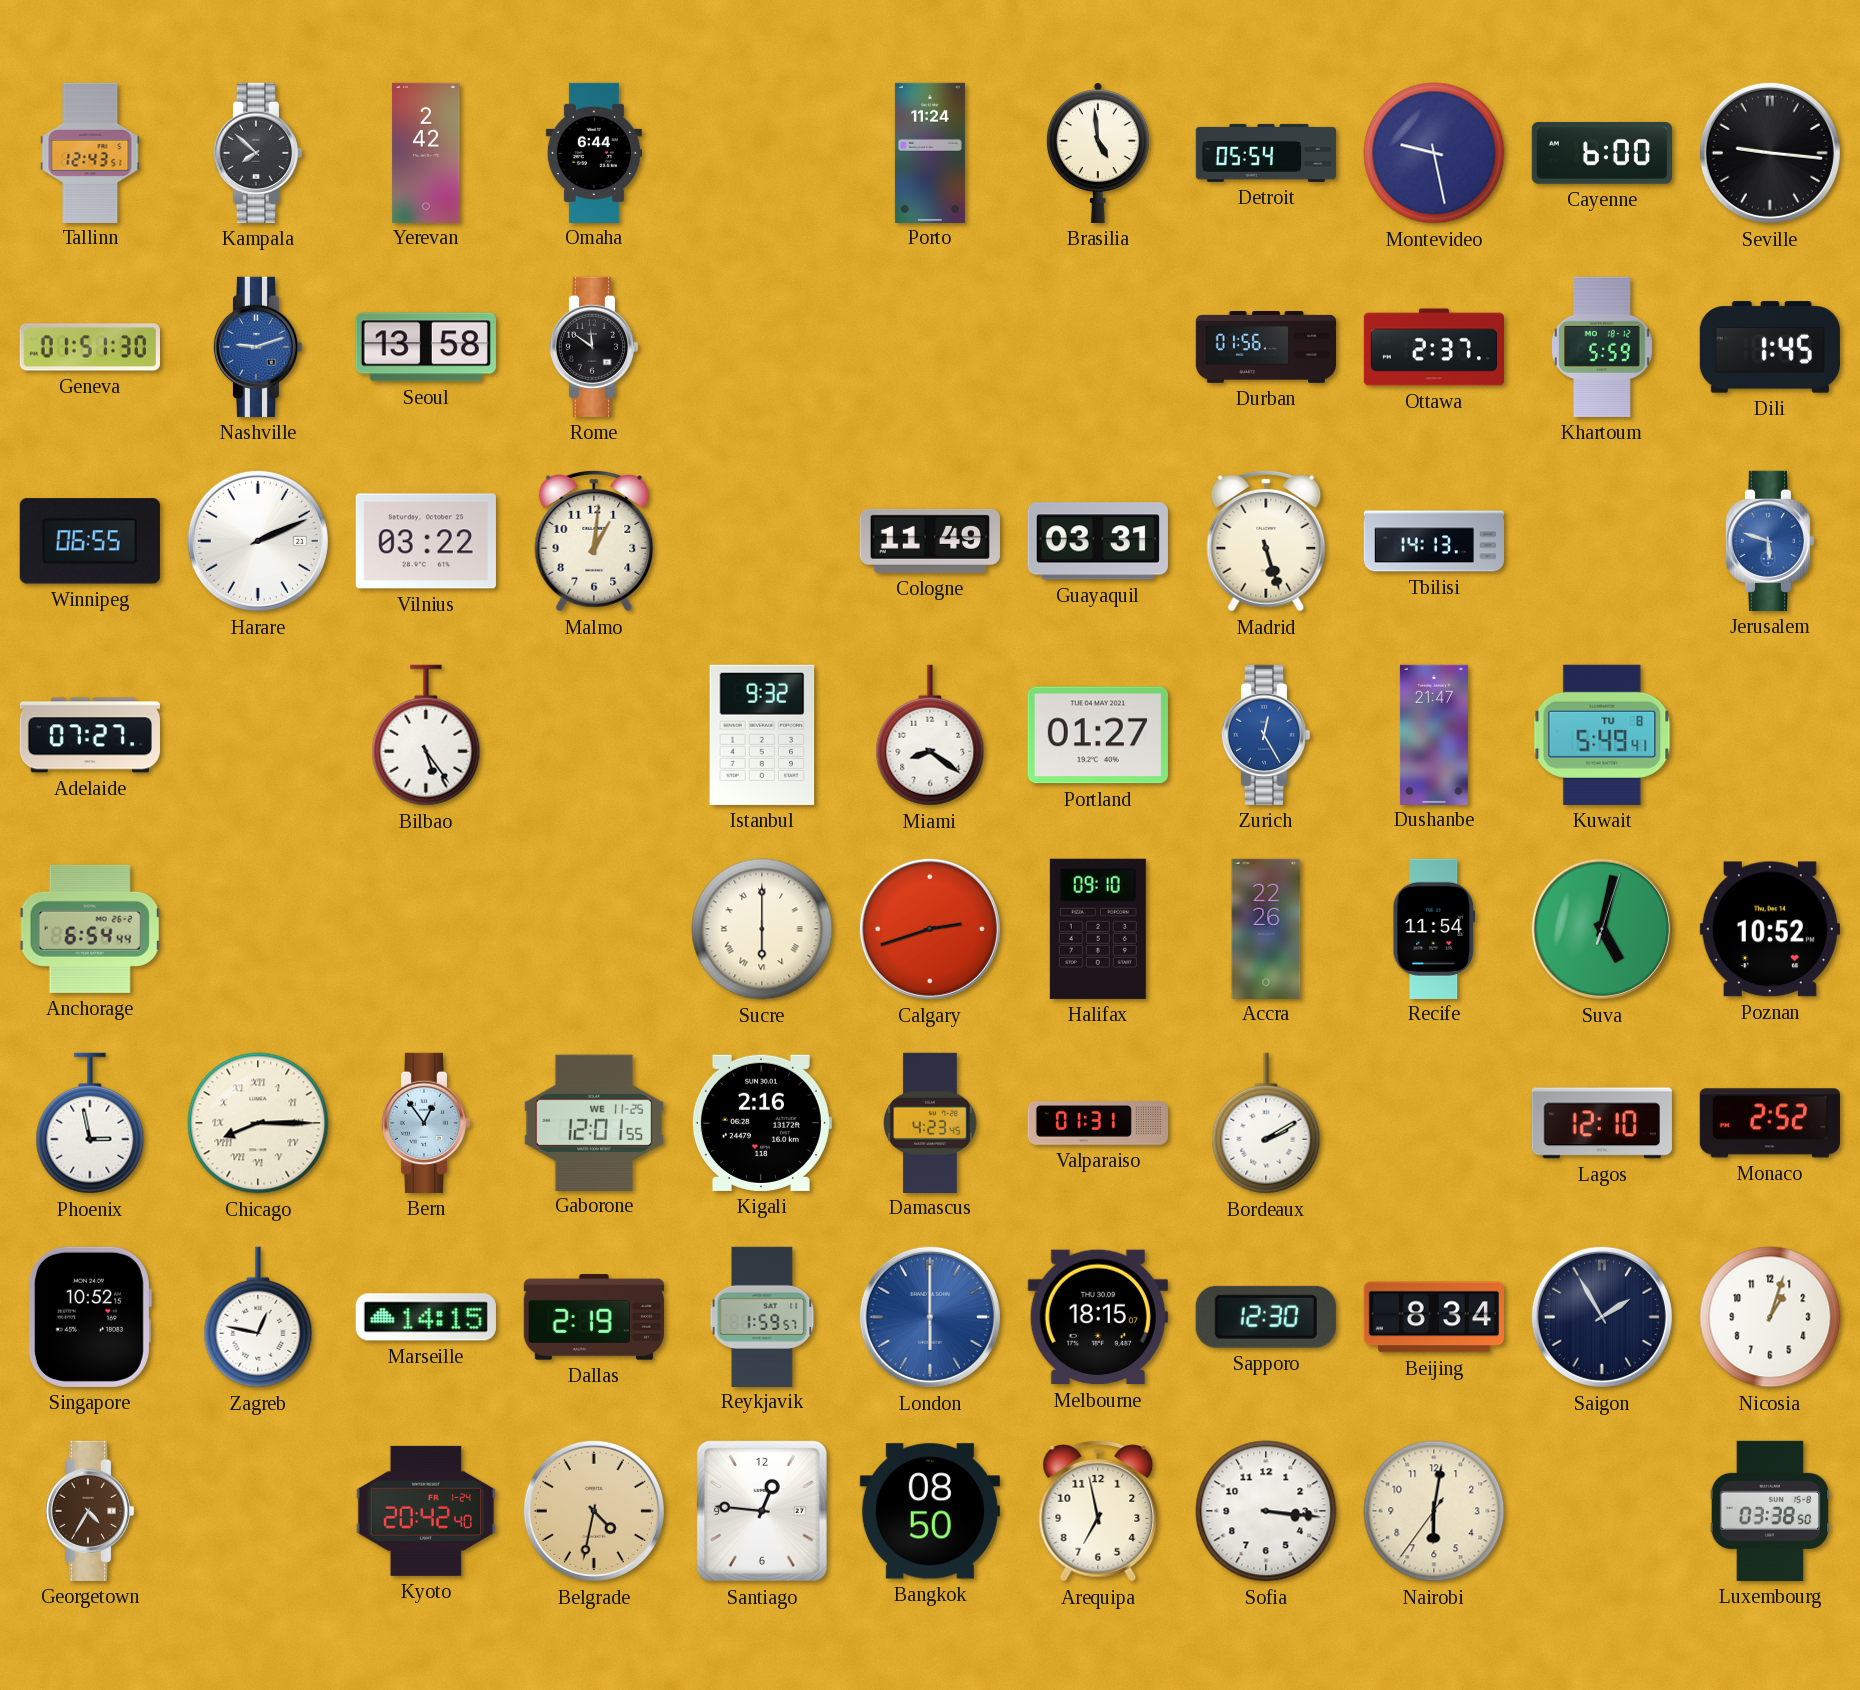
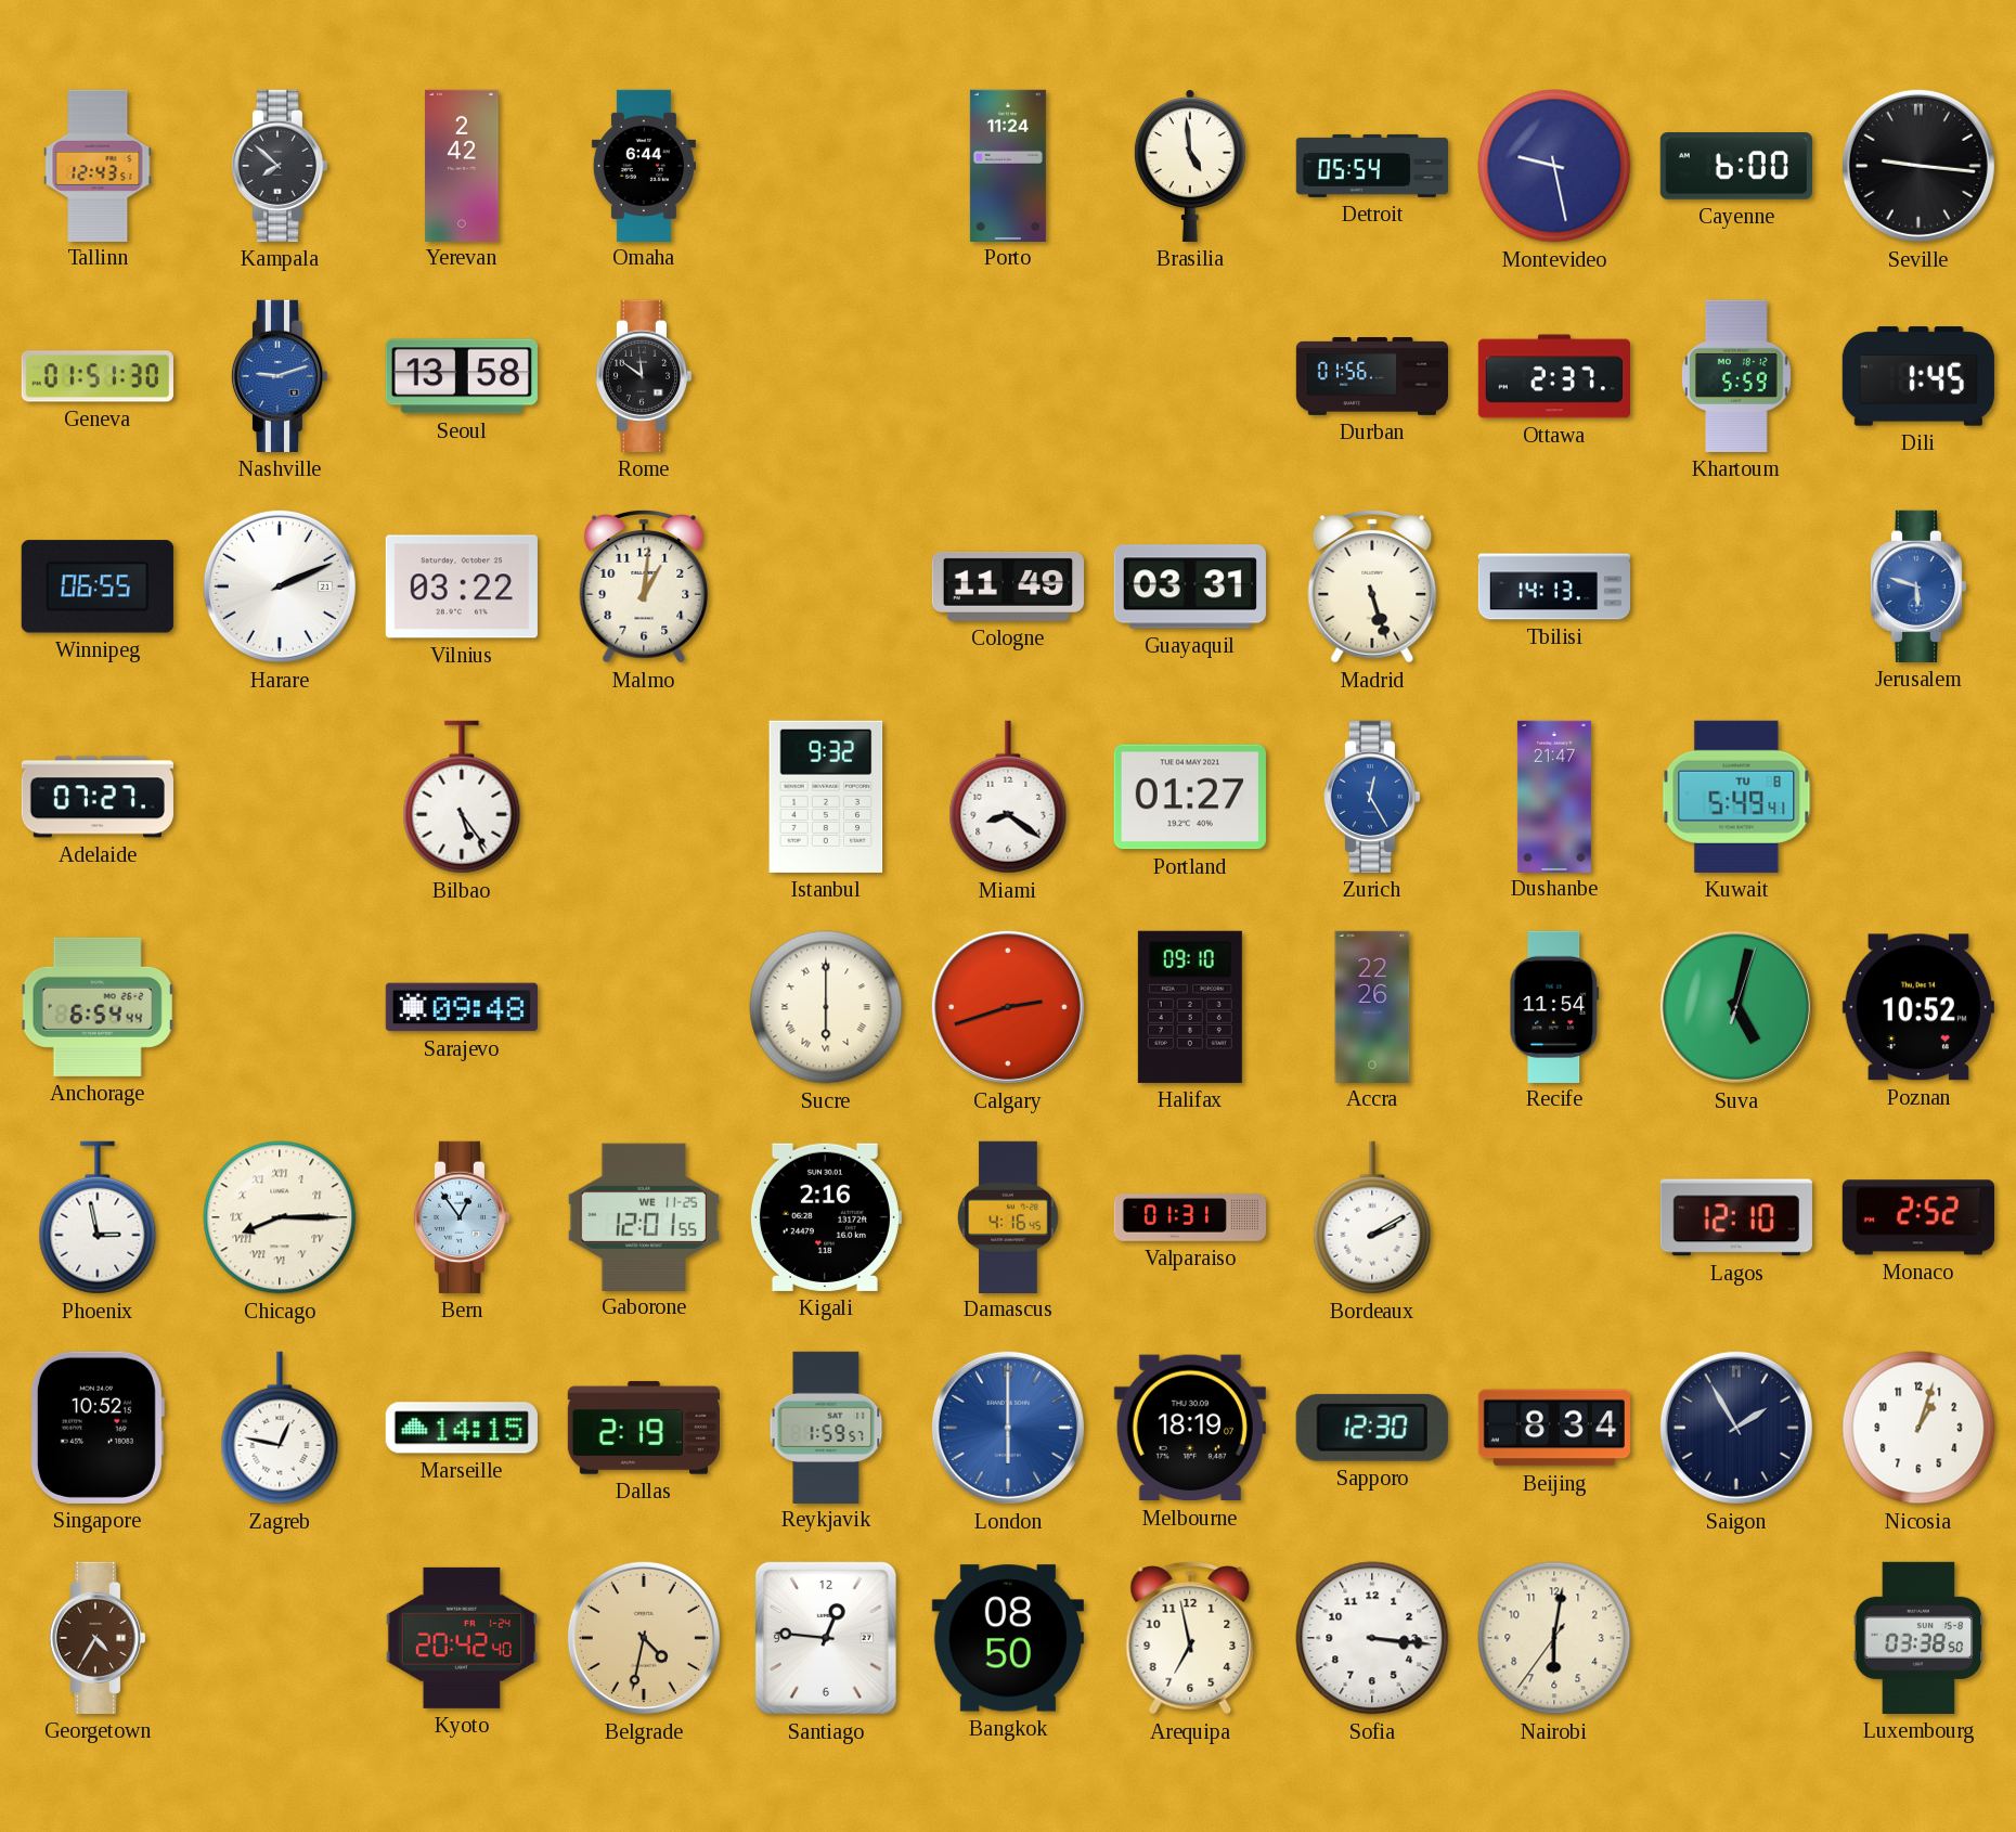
Sarajevo: none -> 09:48 (462, 1007)
Damascus: 4:23 -> 4:16 (1008, 1216)
Melbourne: 18:15 -> 18:19 (1190, 1428)
